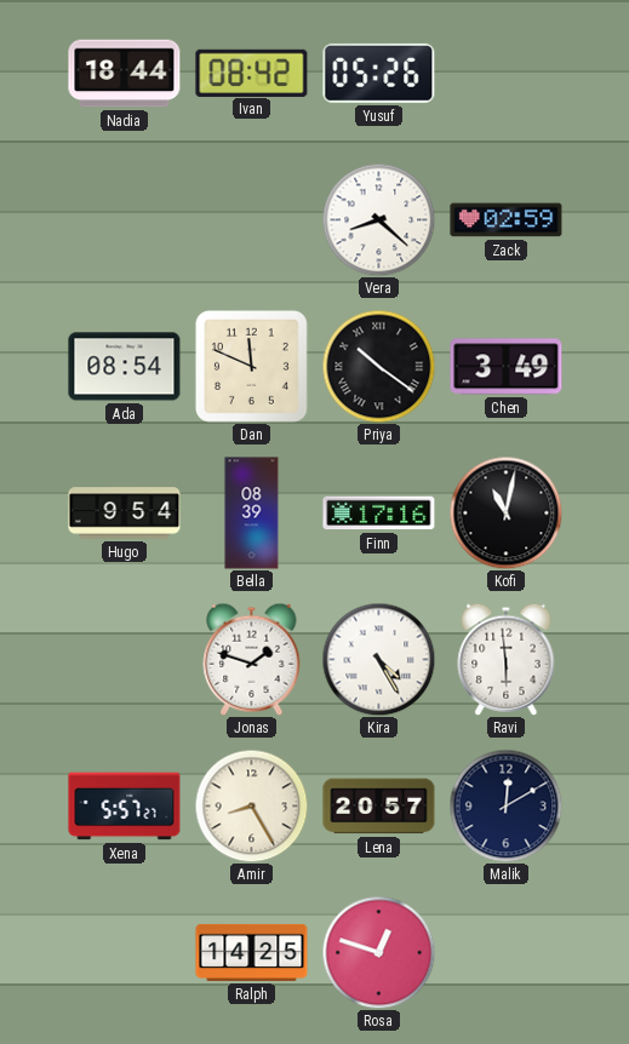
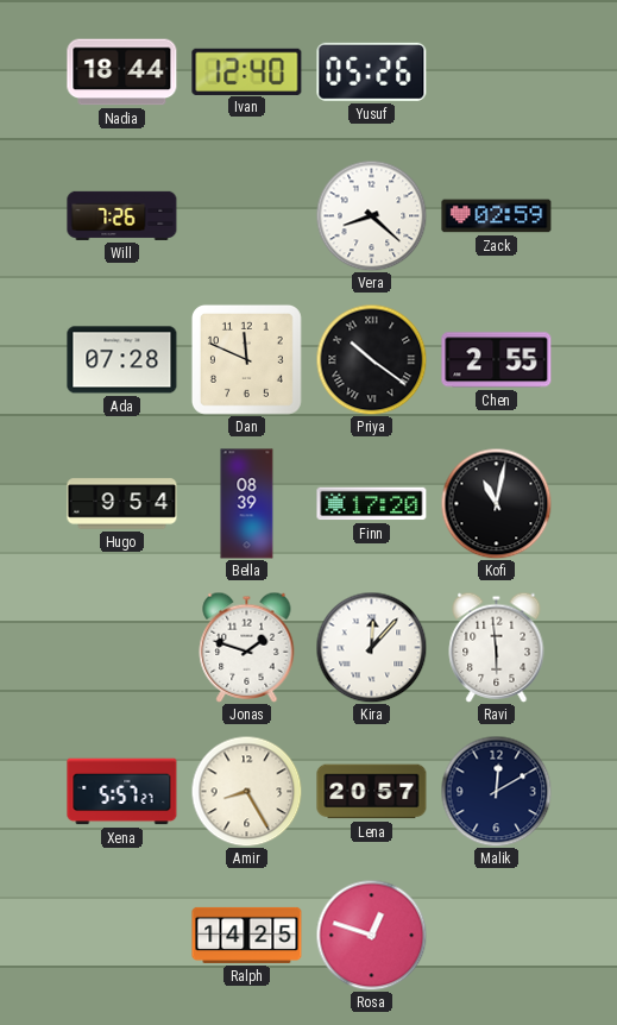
Ivan: 08:42 -> 12:40 (247, 71)
Will: none -> 7:26 (122, 215)
Ada: 08:54 -> 07:28 (122, 360)
Chen: 3:49 -> 2:55 (497, 360)
Finn: 17:16 -> 17:20 (372, 504)
Kira: 4:25 -> 12:07 (371, 647)
